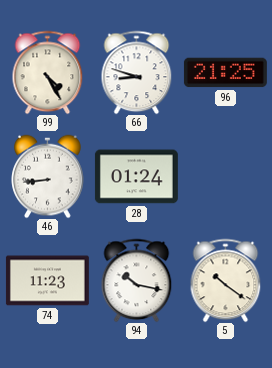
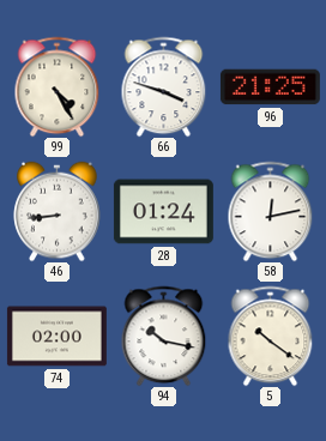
66: 8:48 -> 3:48 (164, 86)
58: none -> 12:13 (271, 211)
74: 11:23 -> 02:00 (56, 337)
